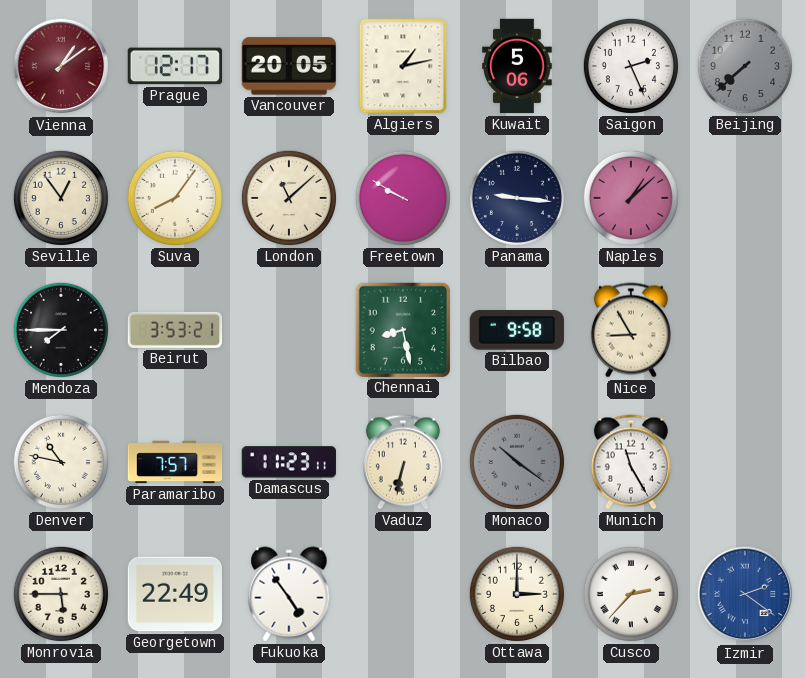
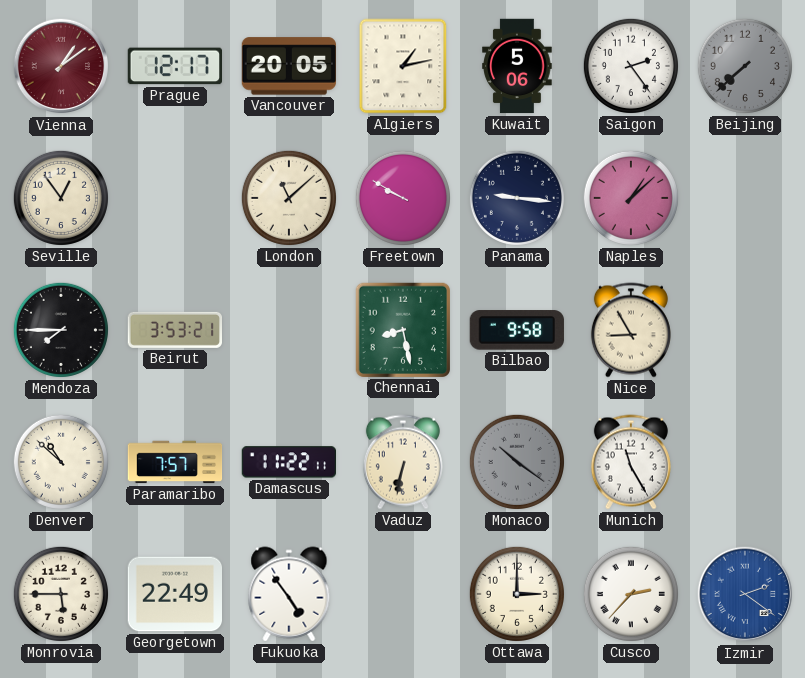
Saigon: 2:26 -> 2:24 (631, 66)
Suva: 8:06 -> none (175, 198)
Denver: 10:47 -> 10:52 (61, 462)
Damascus: 11:23 -> 11:22 (288, 462)
